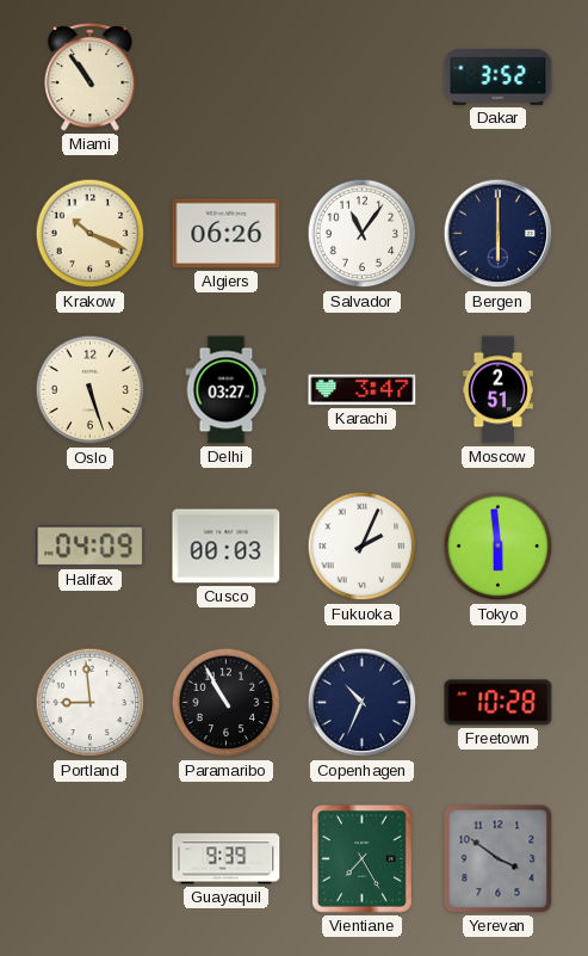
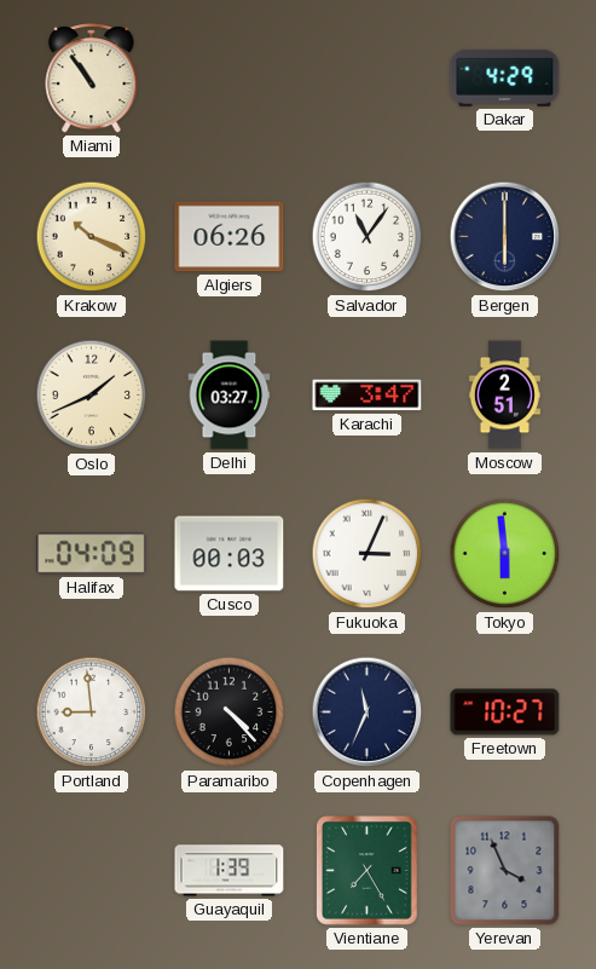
Dakar: 3:52 -> 4:29 (505, 77)
Oslo: 5:27 -> 1:41 (92, 396)
Fukuoka: 2:04 -> 3:04 (368, 554)
Paramaribo: 10:55 -> 4:23 (230, 713)
Copenhagen: 10:34 -> 11:34 (368, 713)
Freetown: 10:28 -> 10:27 (505, 713)
Guayaquil: 9:39 -> 1:39 (230, 871)
Yerevan: 3:51 -> 3:56 (505, 871)
